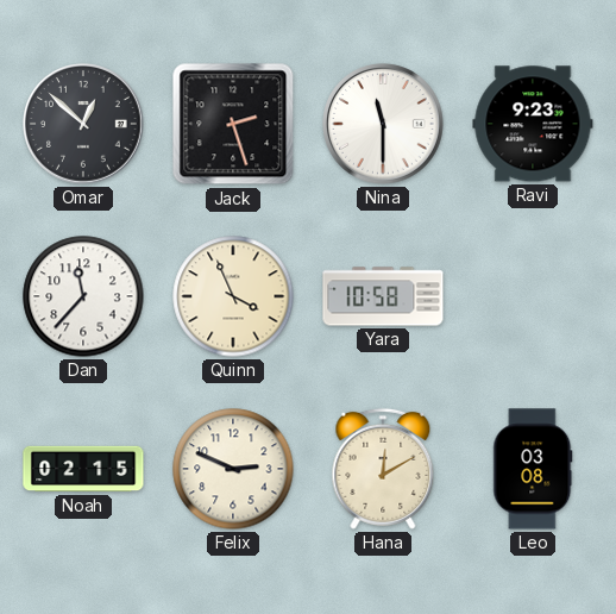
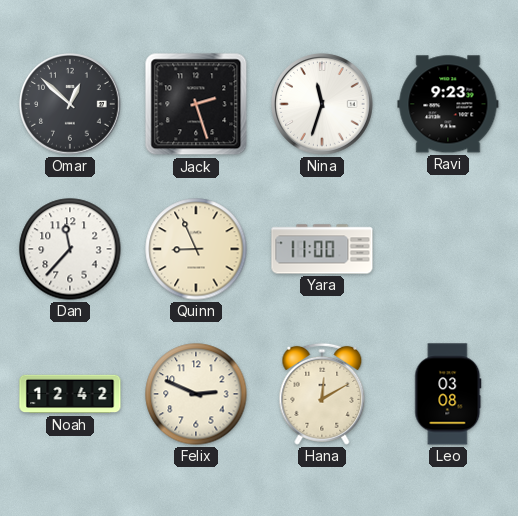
Nina: 11:30 -> 11:33 (322, 104)
Quinn: 3:56 -> 8:56 (196, 249)
Yara: 10:58 -> 11:00 (322, 249)
Noah: 02:15 -> 12:42 (70, 394)
